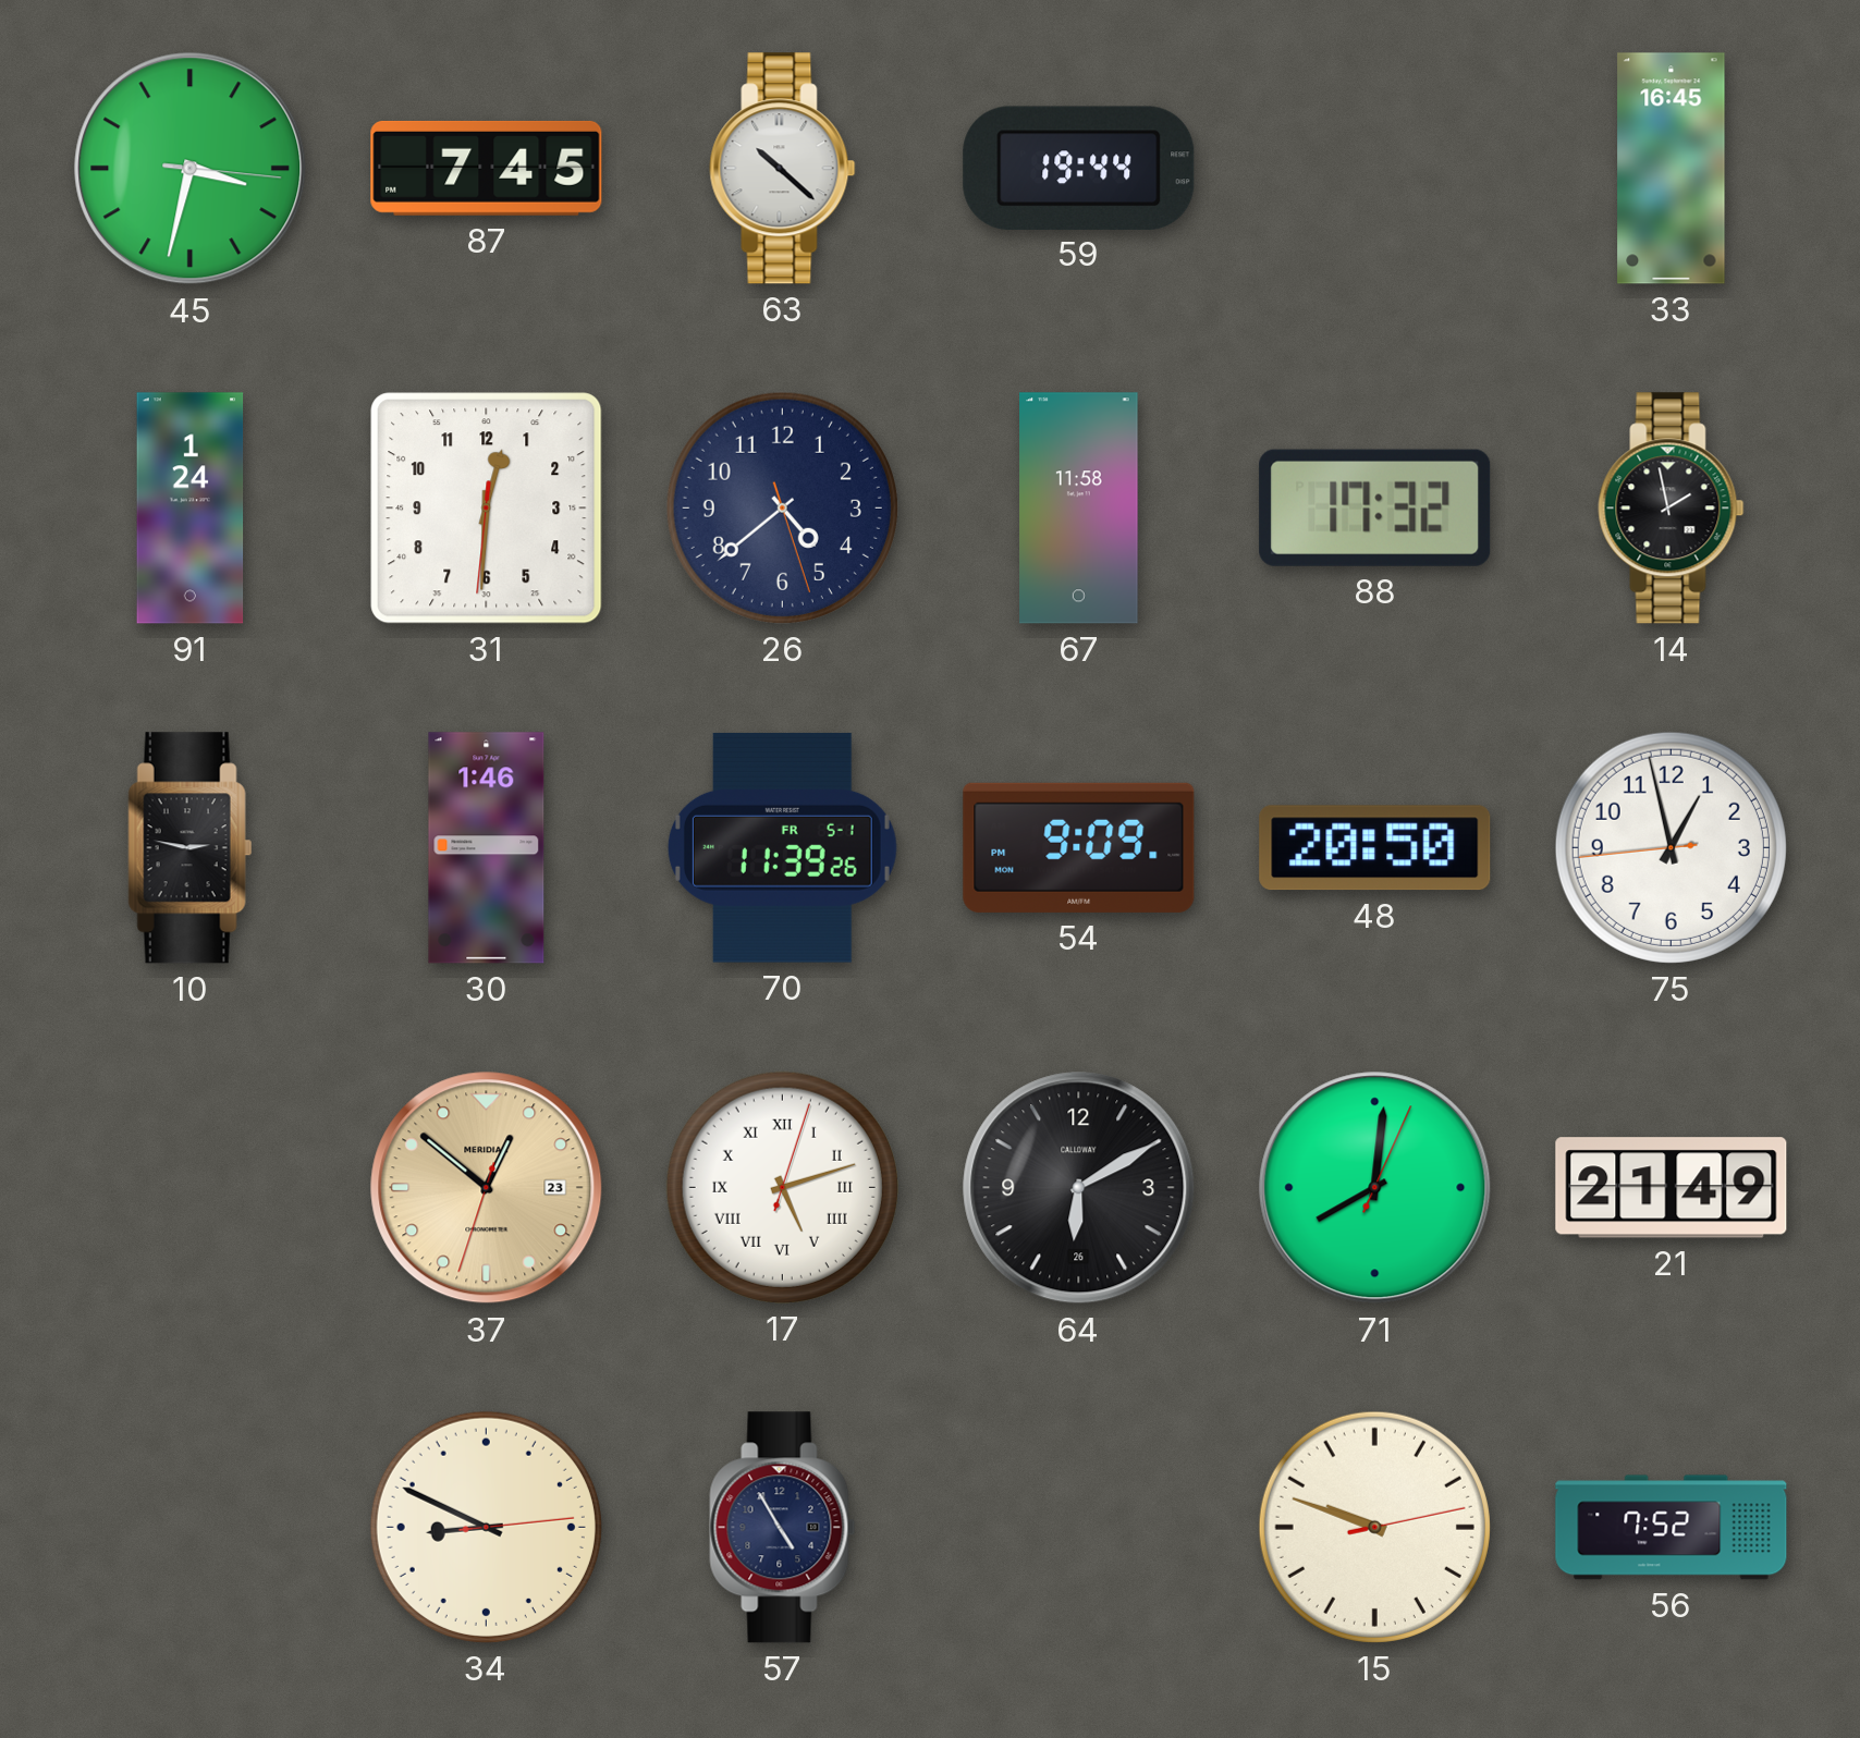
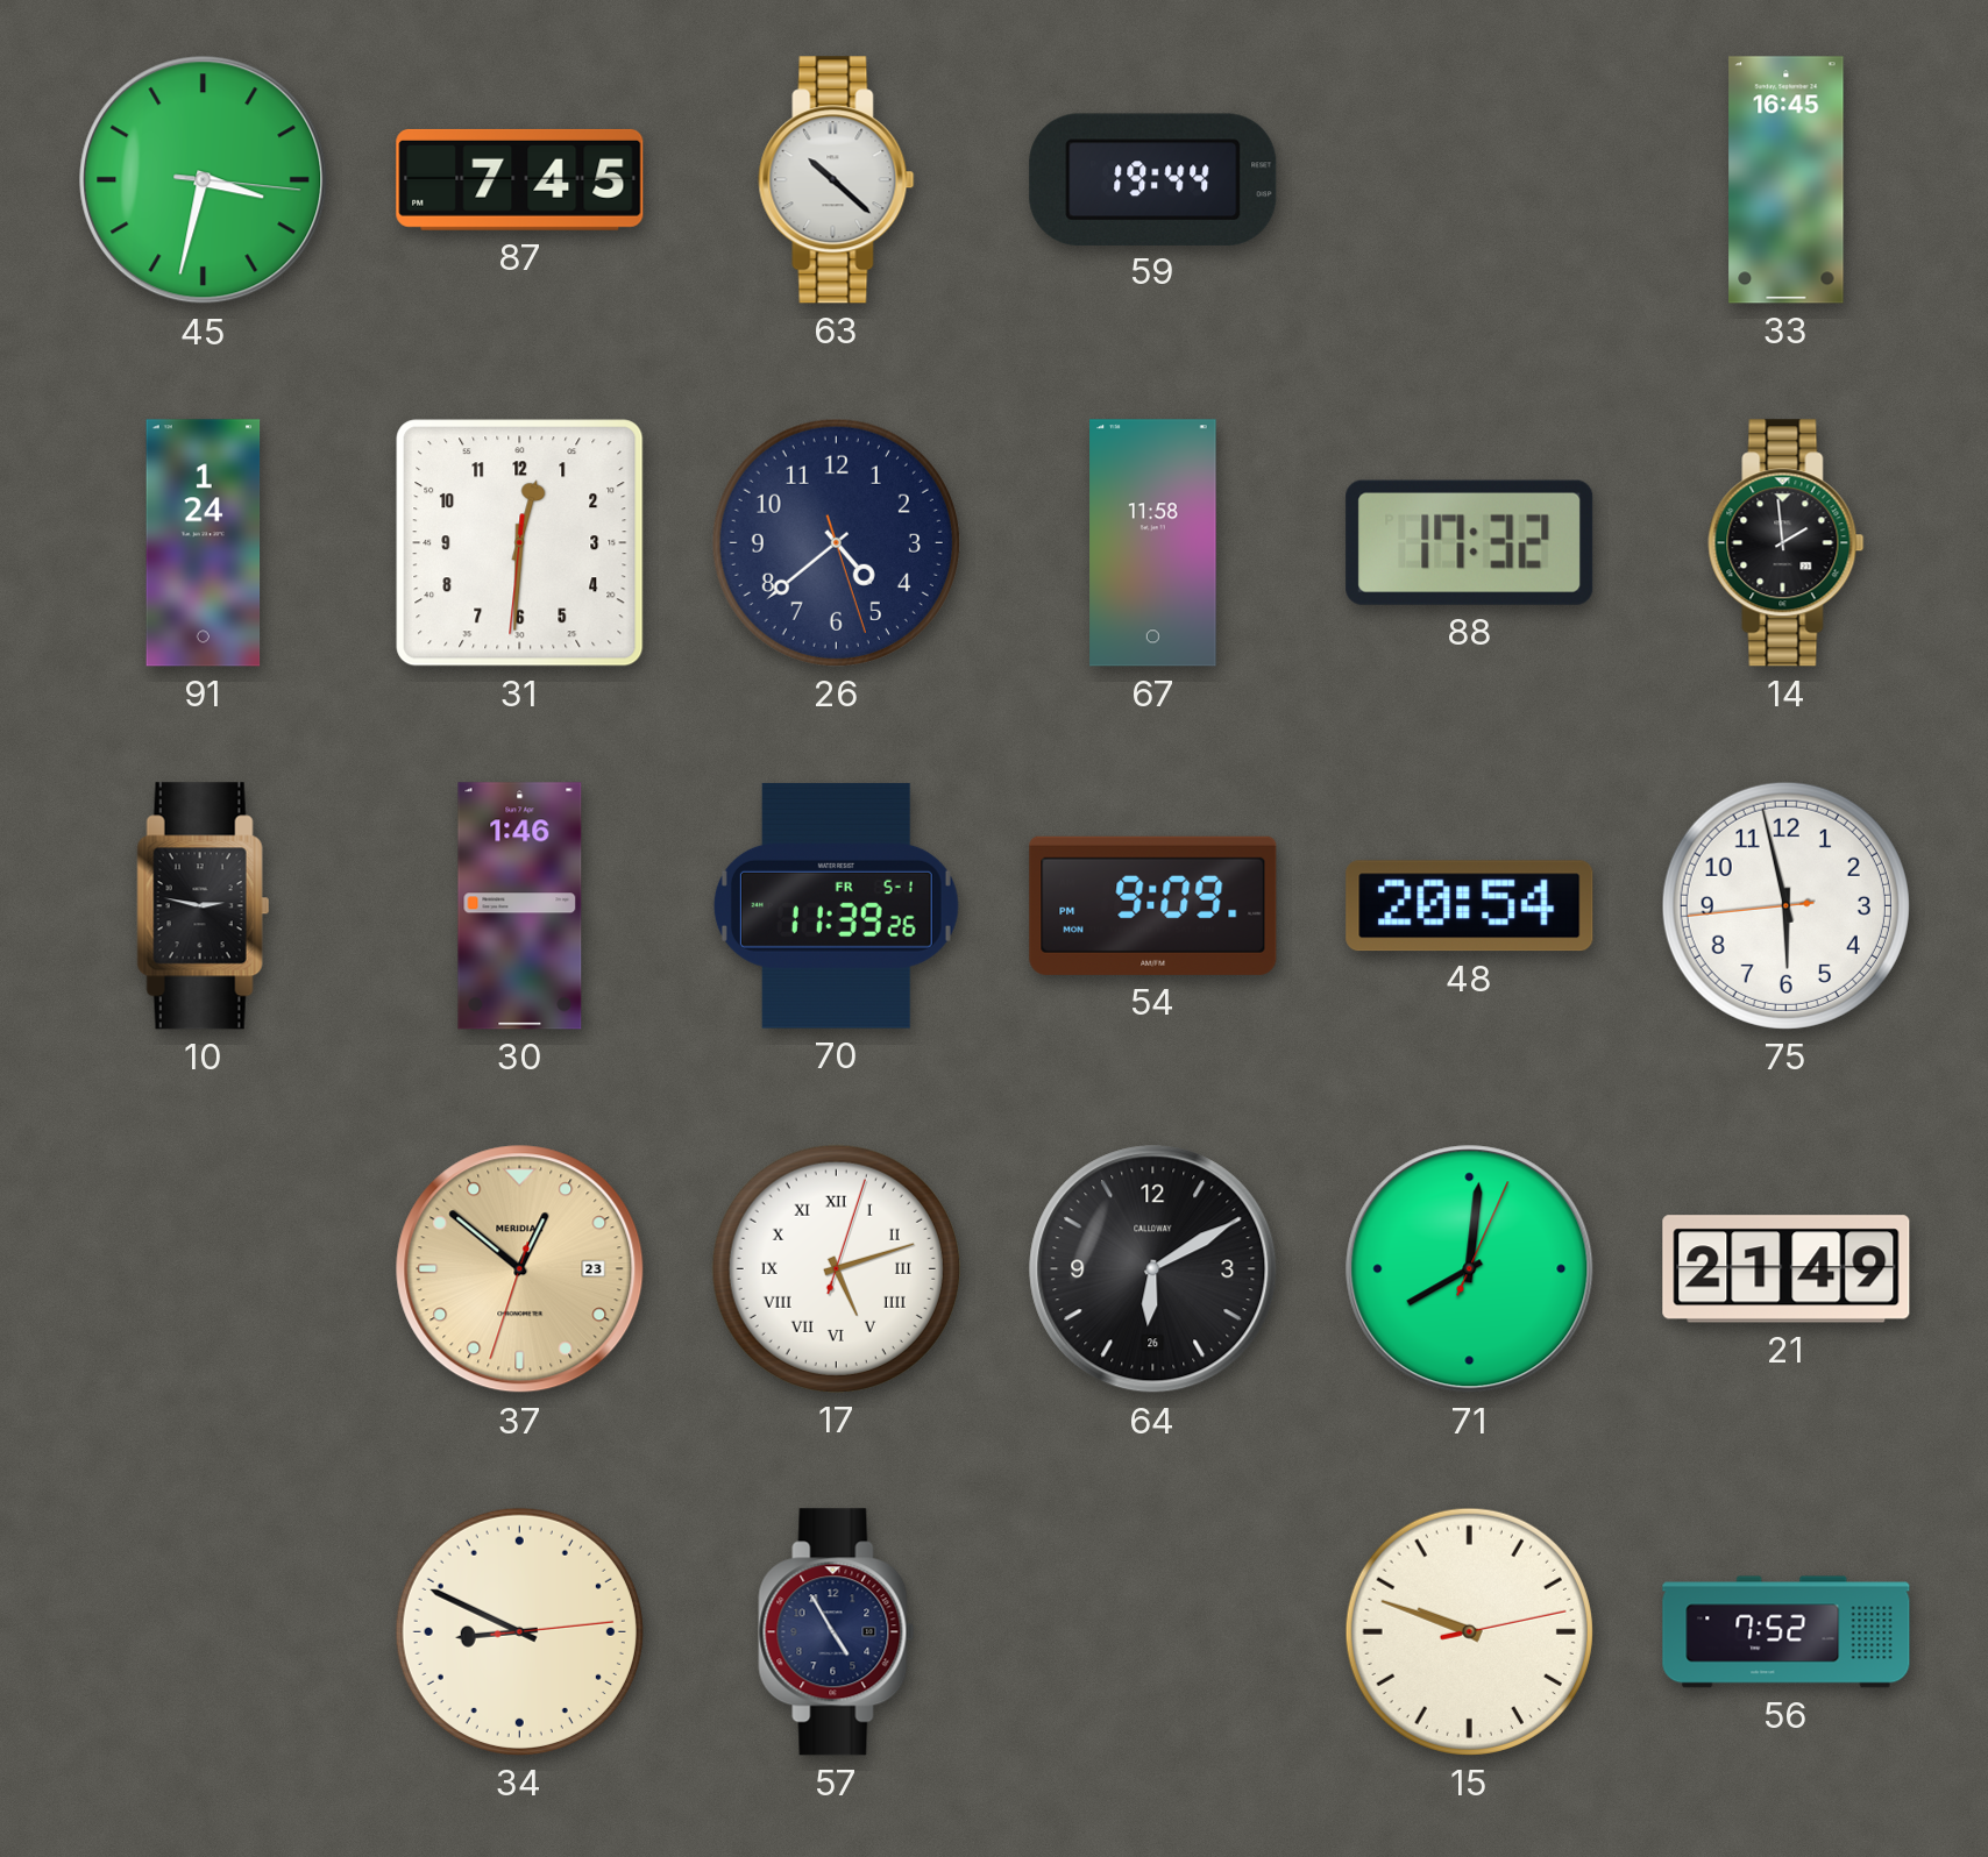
14: 1:58 -> 1:59 (1787, 543)
48: 20:50 -> 20:54 (1470, 906)
75: 12:57 -> 5:57 (1785, 905)
